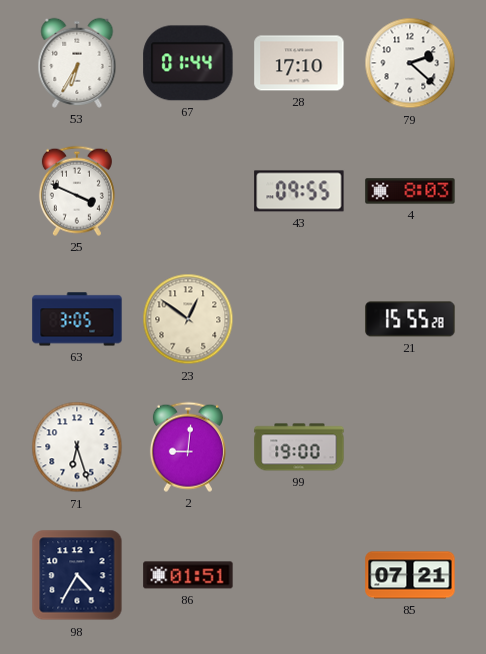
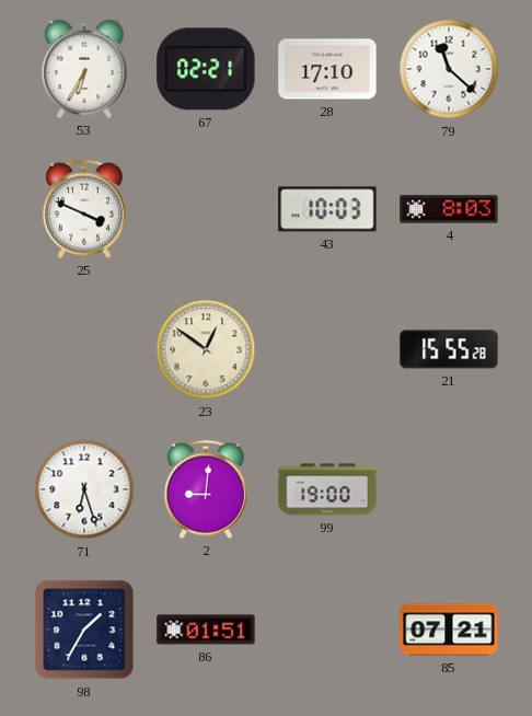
67: 01:44 -> 02:21 (206, 69)
79: 2:22 -> 11:22 (449, 69)
43: 09:55 -> 10:03 (327, 209)
63: 3:05 -> none (77, 319)
98: 4:35 -> 1:35 (84, 630)
